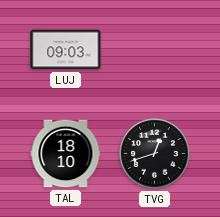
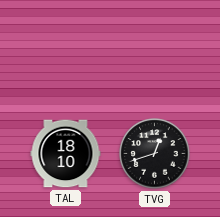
LUJ: 09:03 -> none (66, 50)
